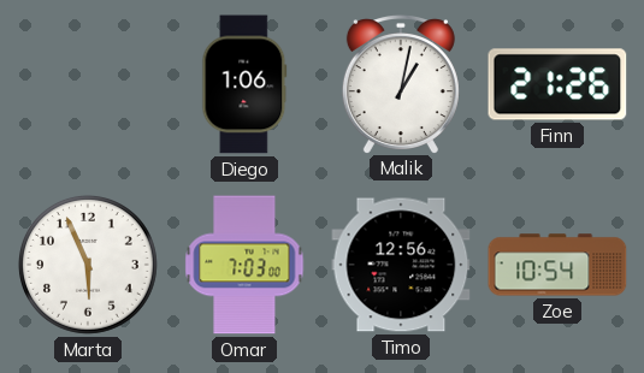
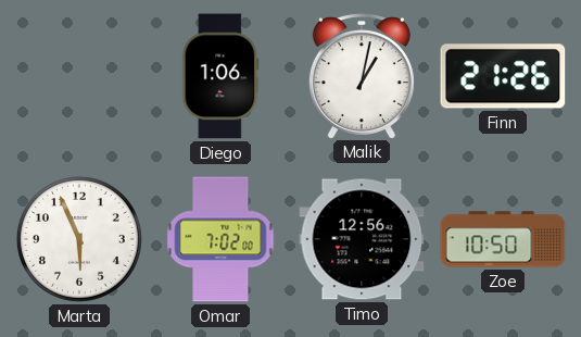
Omar: 7:03 -> 7:02 (220, 239)
Zoe: 10:54 -> 10:50 (503, 239)
